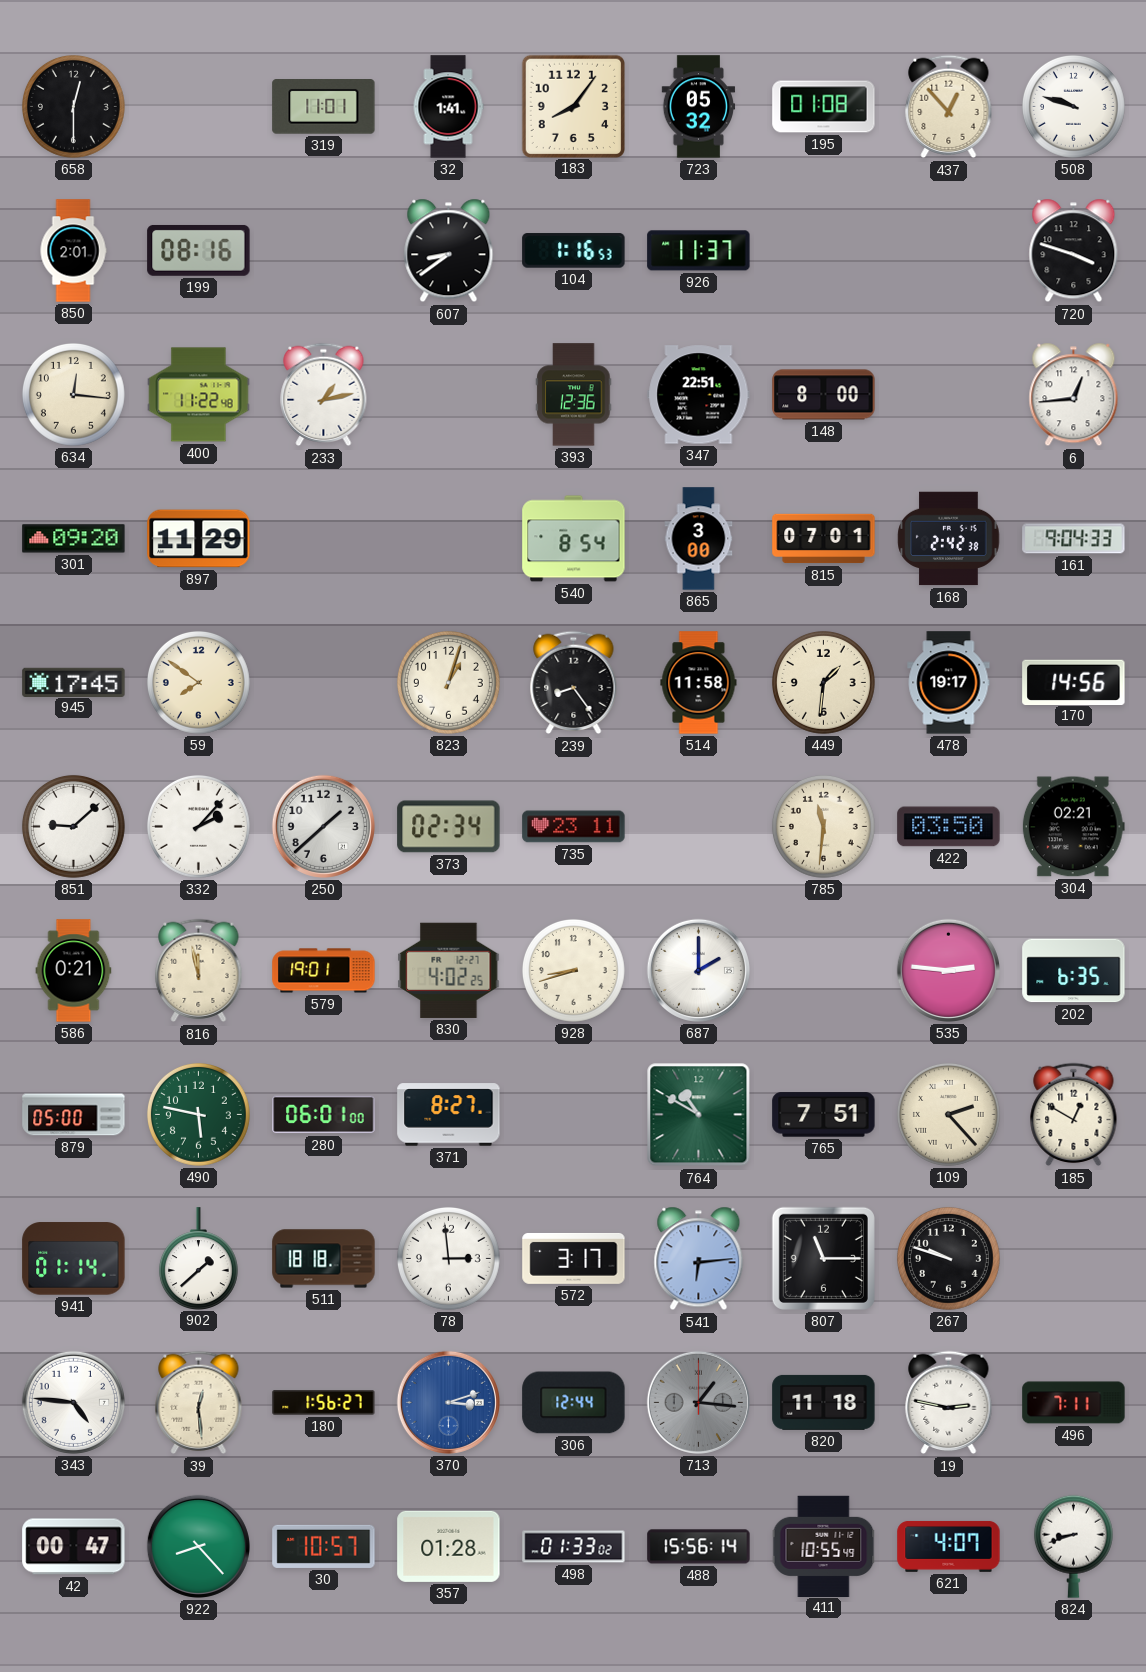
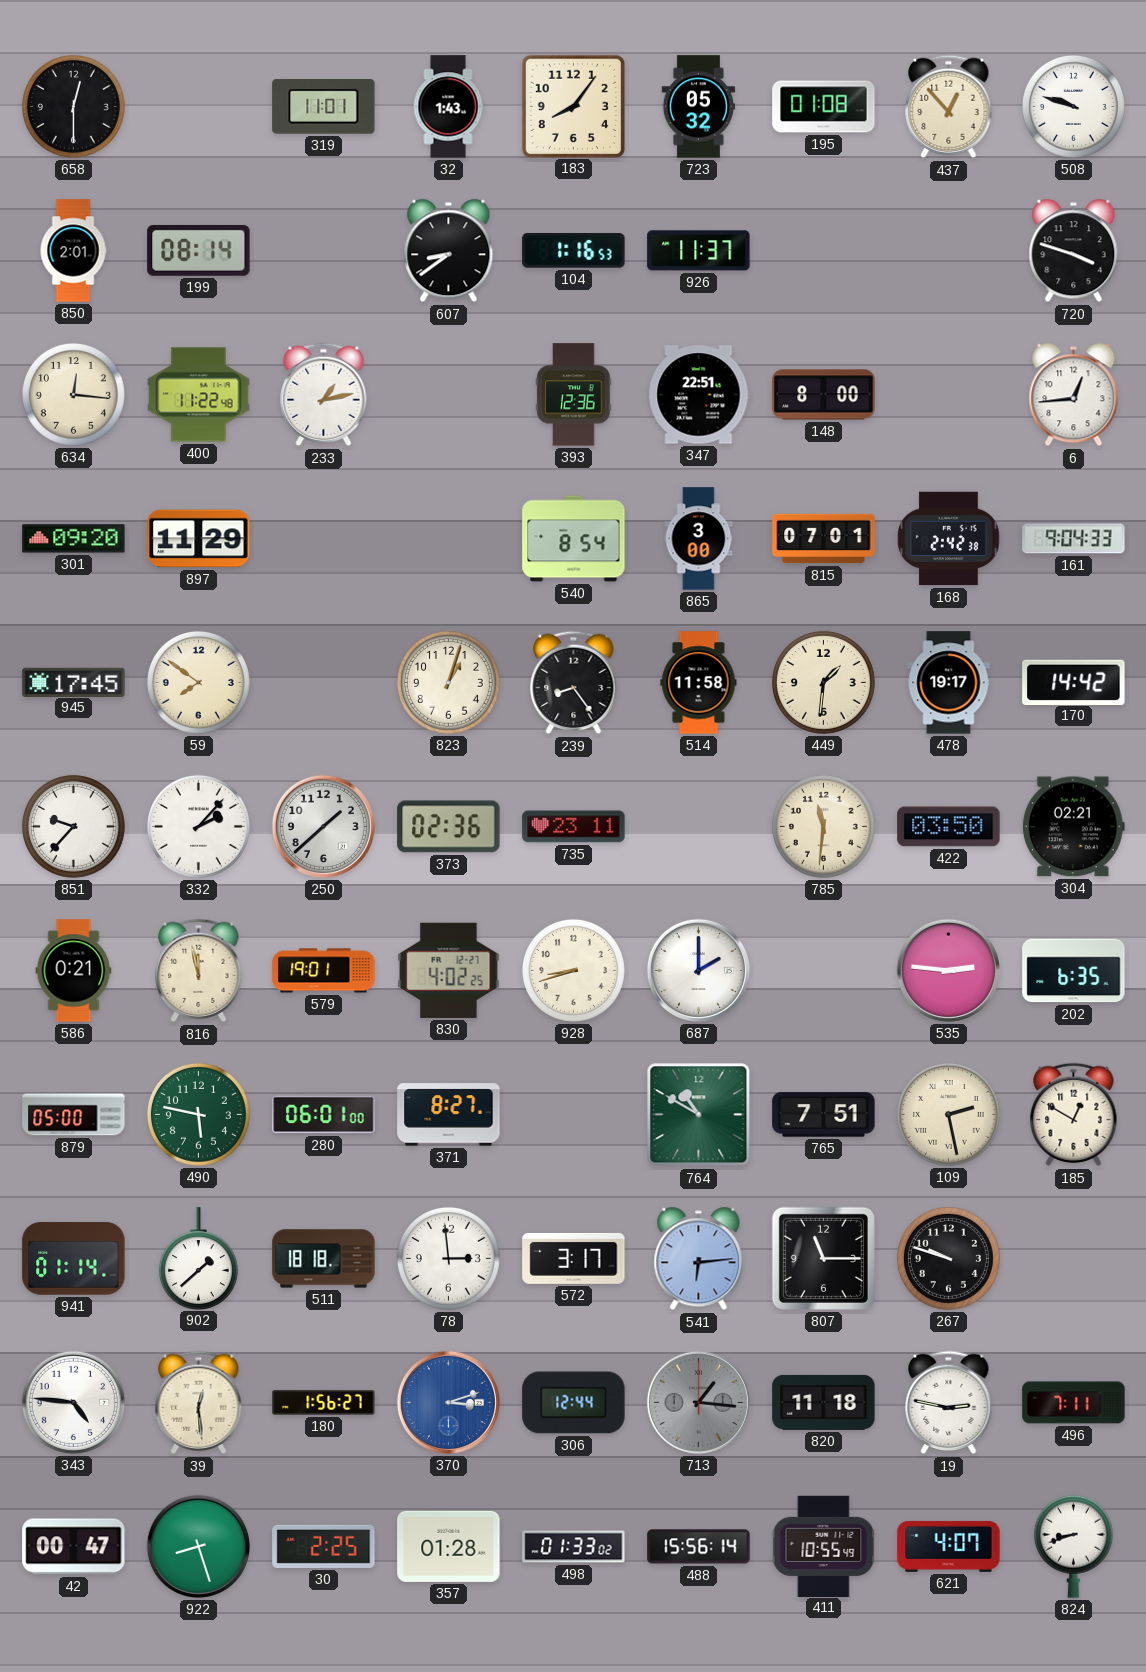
32: 1:41 -> 1:43 (448, 107)
199: 08:16 -> 08:14 (199, 250)
170: 14:56 -> 14:42 (1074, 682)
851: 9:08 -> 9:37 (73, 826)
373: 02:34 -> 02:36 (449, 827)
109: 2:23 -> 2:28 (948, 1114)
922: 8:23 -> 8:27 (198, 1546)
30: 10:57 -> 2:25 (324, 1546)
